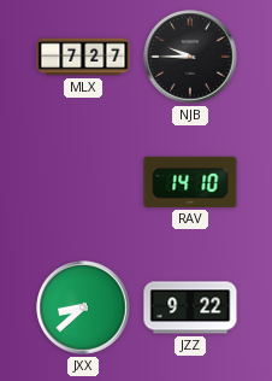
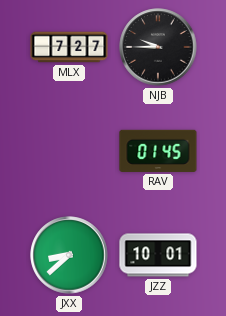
RAV: 14:10 -> 01:45 (158, 151)
JZZ: 9:22 -> 10:01 (158, 255)
